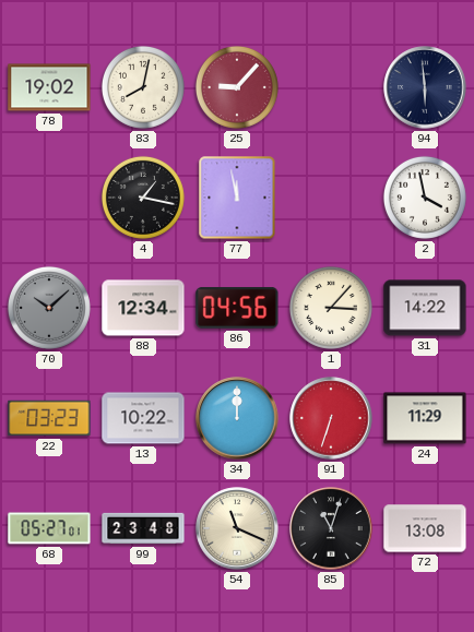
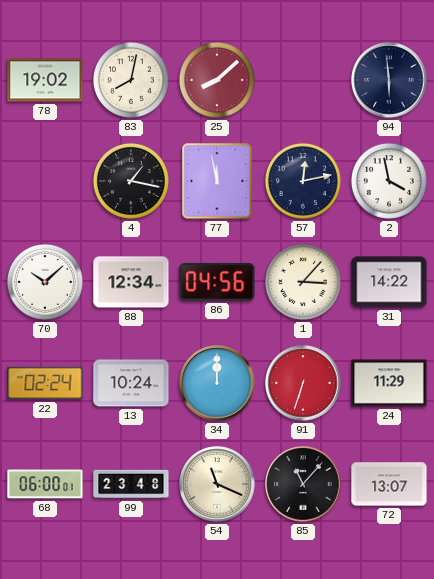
25: 9:07 -> 8:08 (217, 80)
57: none -> 12:13 (303, 181)
70 dial: grey -> white (45, 282)
22: 03:23 -> 02:24 (45, 383)
13: 10:22 -> 10:24 (131, 383)
68: 05:27 -> 06:00 (45, 484)
85: 11:03 -> 11:07 (303, 484)
72: 13:08 -> 13:07 (389, 484)
